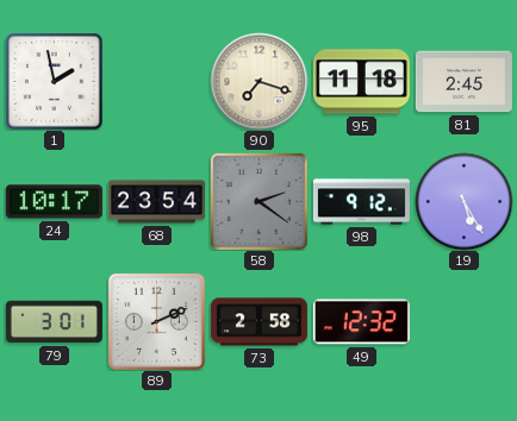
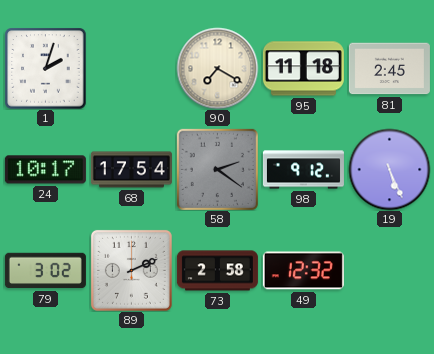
1: 1:58 -> 2:03 (45, 68)
90: 7:18 -> 7:20 (217, 68)
68: 23:54 -> 17:54 (131, 170)
19: 5:25 -> 5:26 (389, 169)
79: 3:01 -> 3:02 (45, 271)
